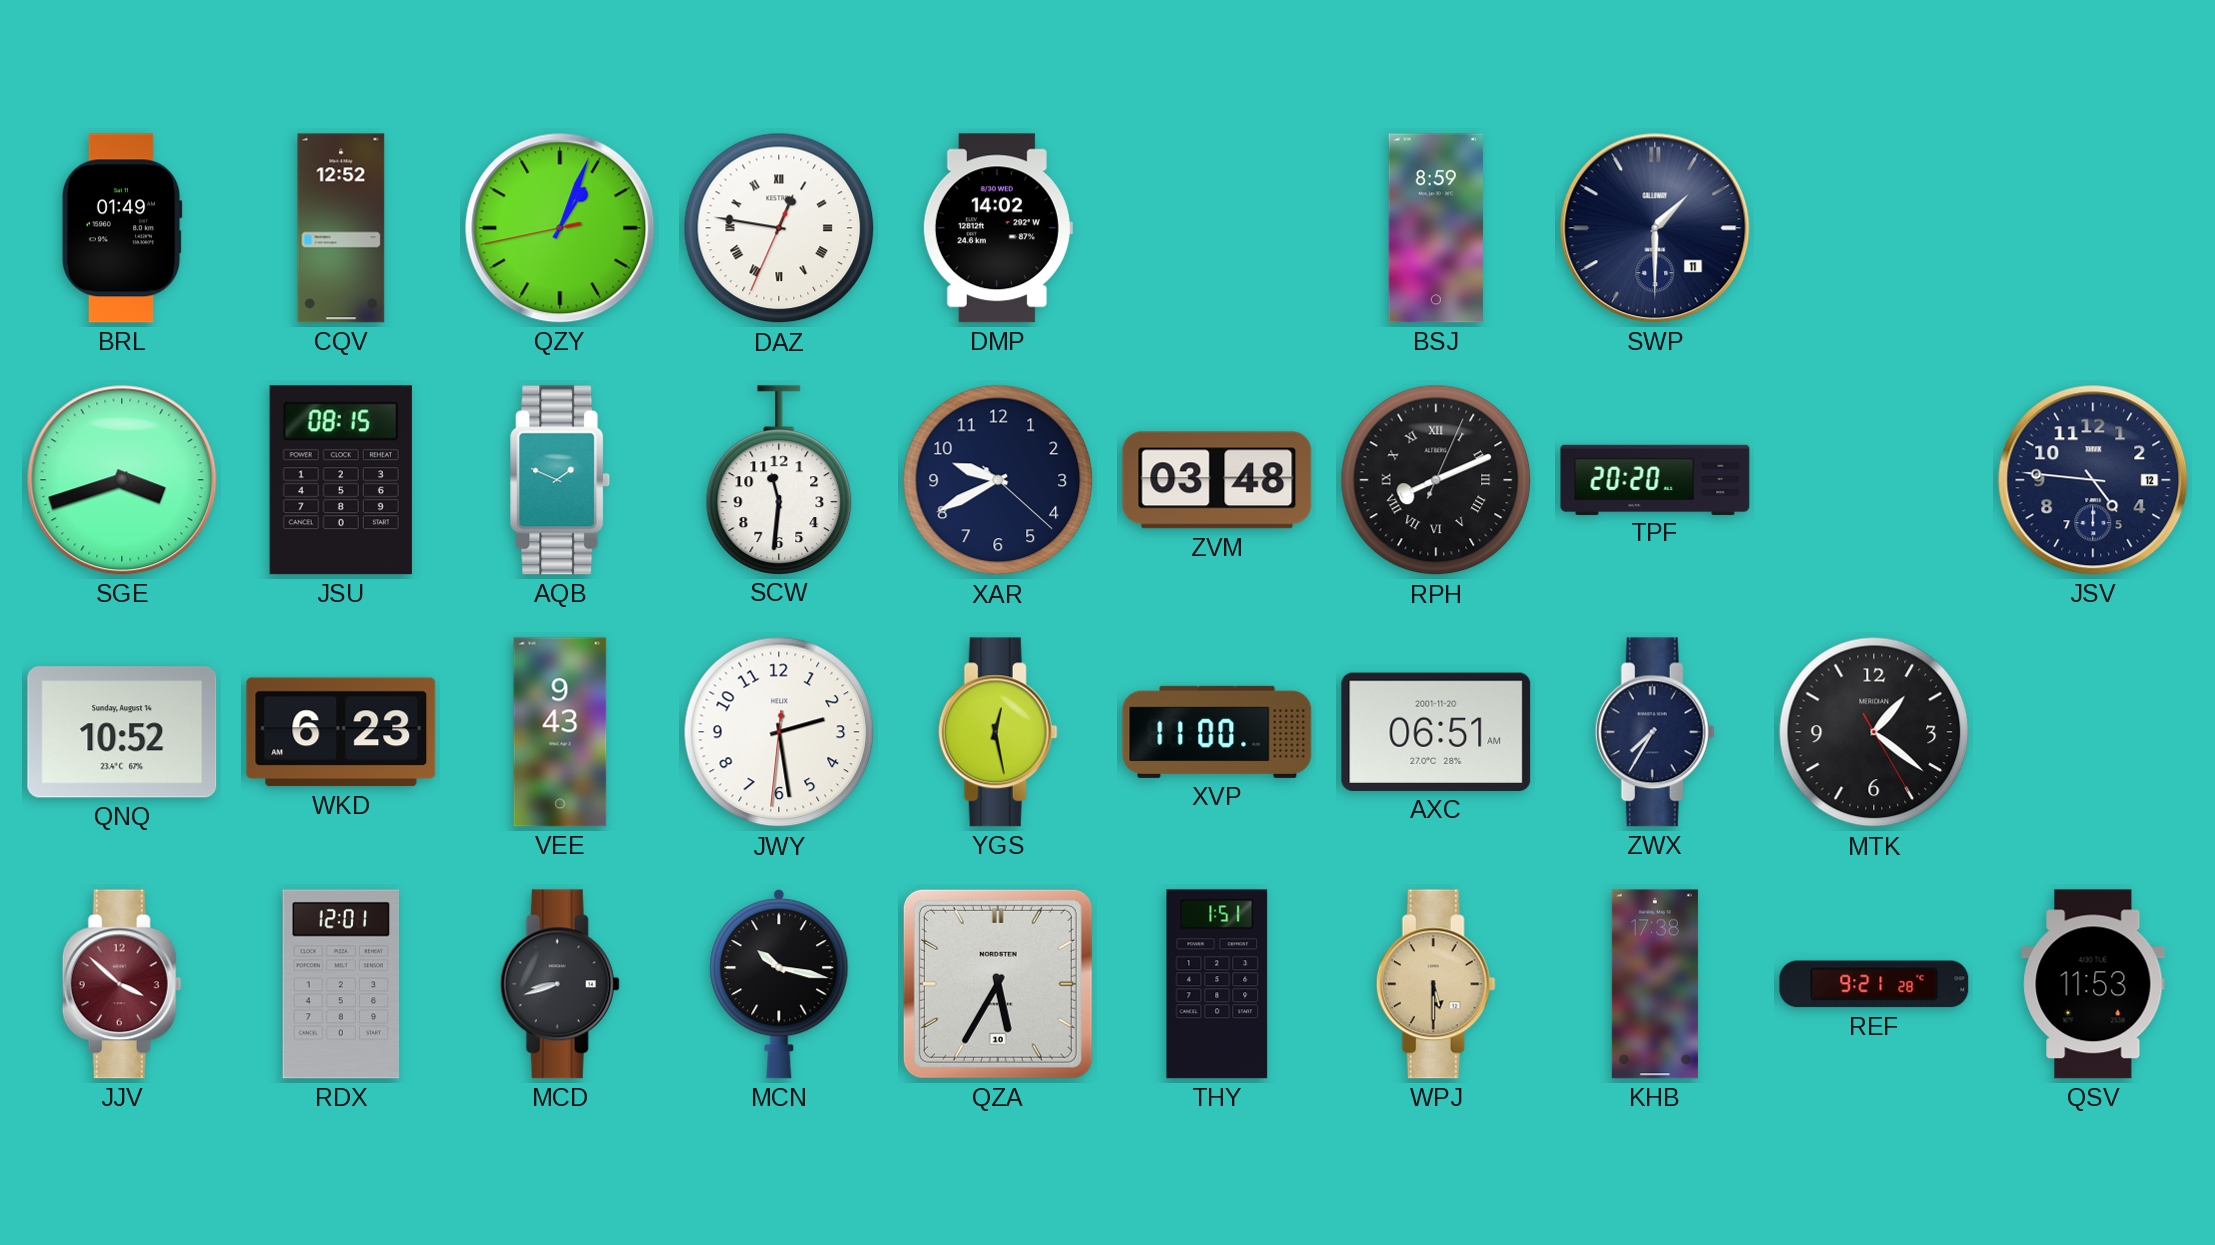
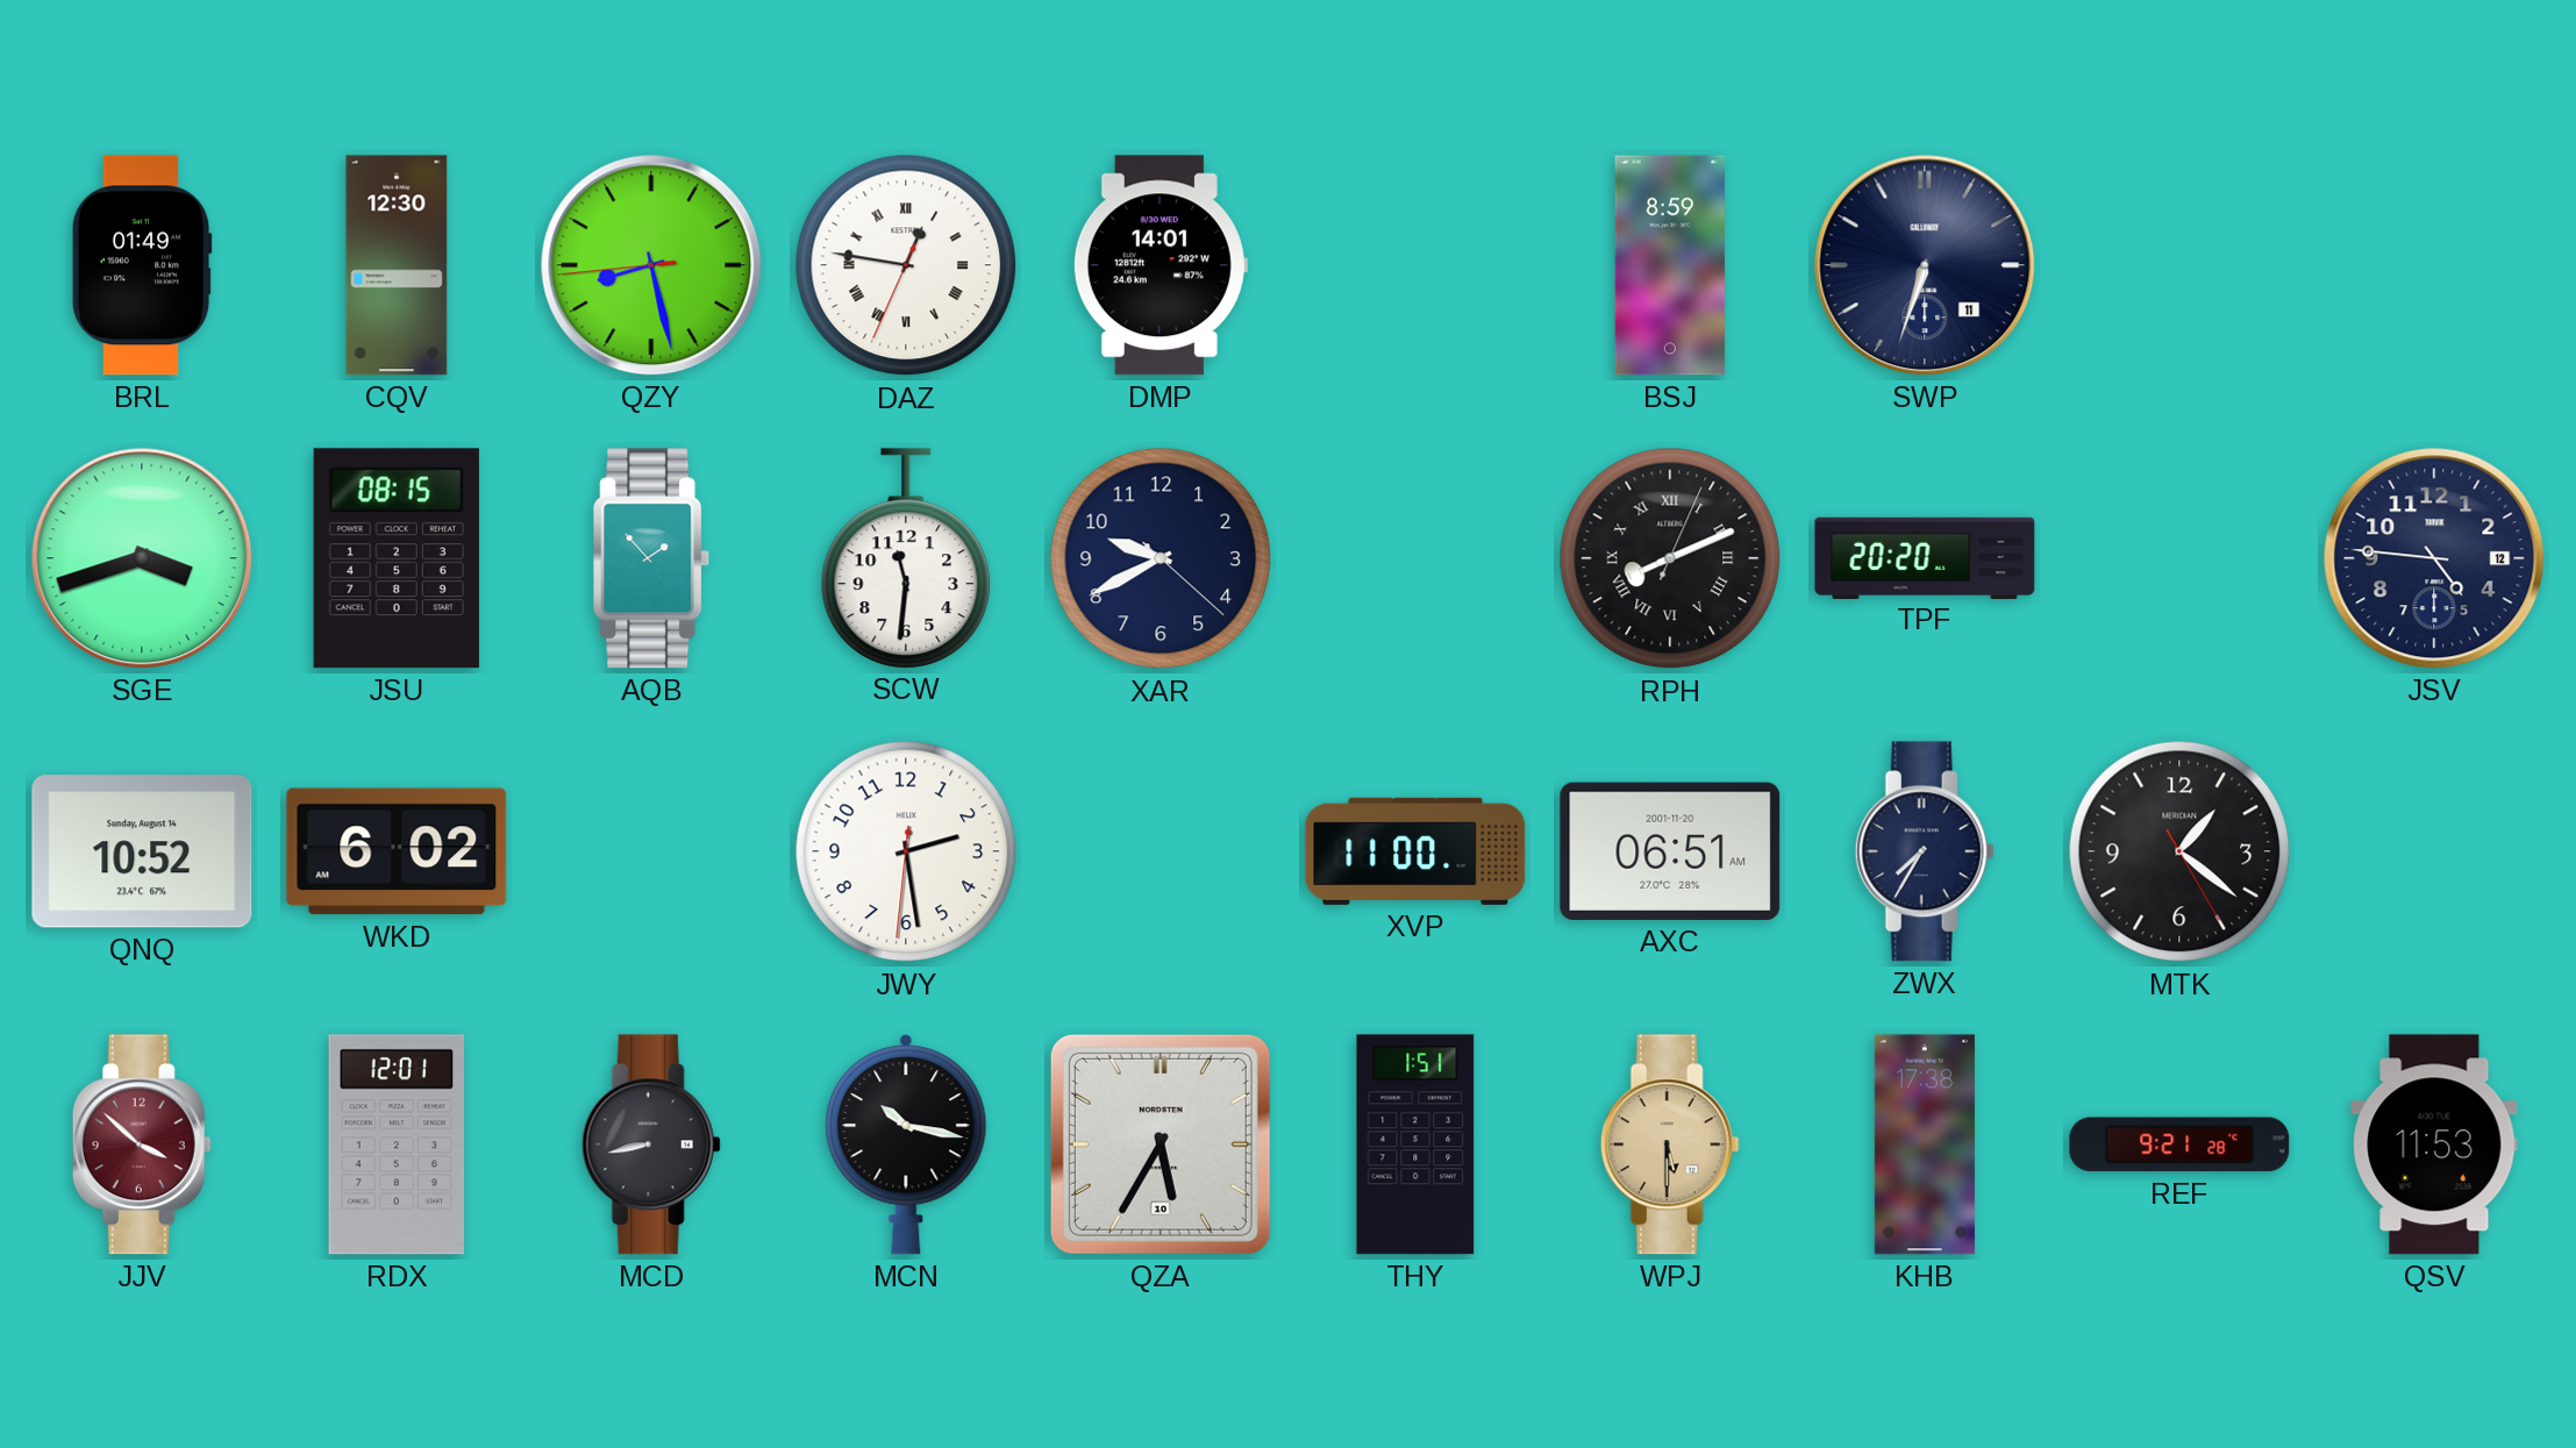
CQV: 12:52 -> 12:30 (397, 265)
QZY: 1:03 -> 8:27 (651, 265)
DMP: 14:02 -> 14:01 (1159, 265)
SWP: 1:30 -> 6:33 (1925, 265)
AQB: 1:49 -> 1:53 (651, 558)
ZVM: 03:48 -> none (1217, 480)
WKD: 6:23 -> 6:02 (397, 851)
VEE: 9:43 -> none (560, 732)
YGS: 12:28 -> none (998, 732)
MCD: 8:42 -> 8:43 (651, 1144)
